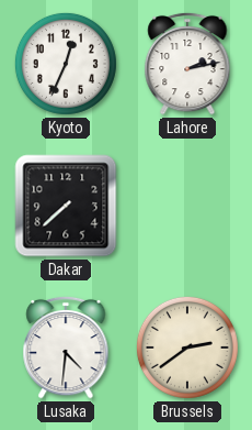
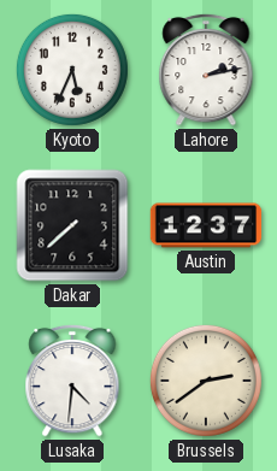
Kyoto: 12:34 -> 5:34 (72, 70)
Austin: none -> 12:37 (206, 225)
